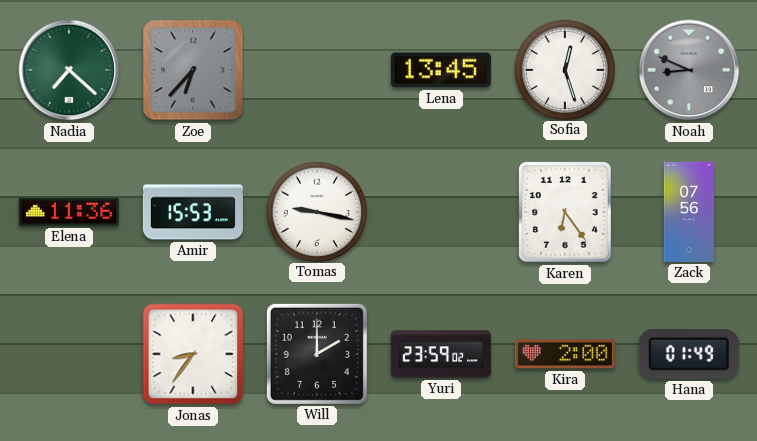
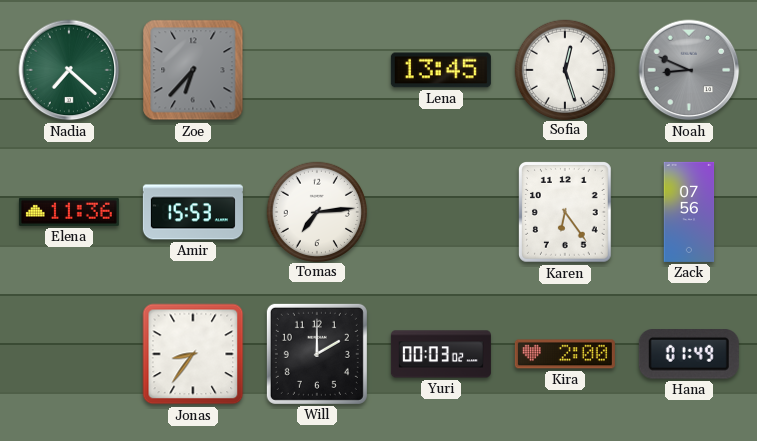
Tomas: 9:17 -> 7:14 (316, 211)
Yuri: 23:59 -> 00:03 (441, 354)
